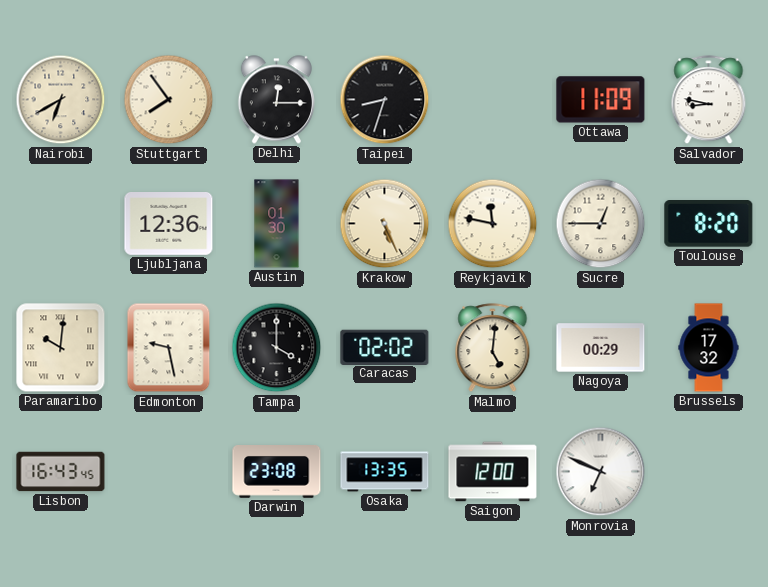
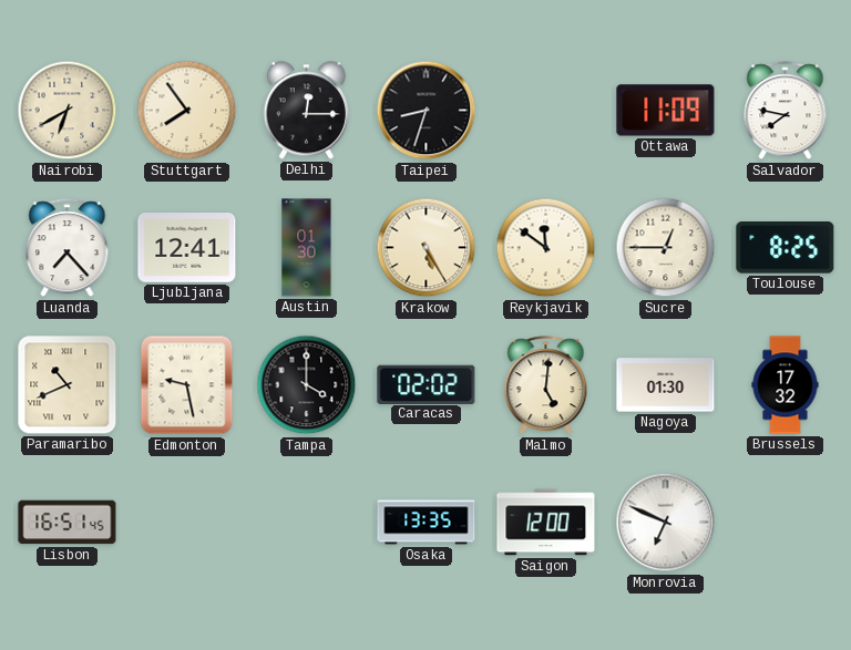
Salvador: 8:47 -> 7:47 (786, 111)
Luanda: none -> 7:23 (68, 248)
Ljubljana: 12:36 -> 12:41 (187, 248)
Krakow: 5:26 -> 5:25 (427, 248)
Reykjavik: 11:47 -> 11:51 (546, 248)
Toulouse: 8:20 -> 8:25 (786, 248)
Paramaribo: 10:01 -> 10:41 (68, 385)
Nagoya: 00:29 -> 01:30 (666, 385)
Lisbon: 16:43 -> 16:51 (68, 523)
Darwin: 23:08 -> none (277, 472)
